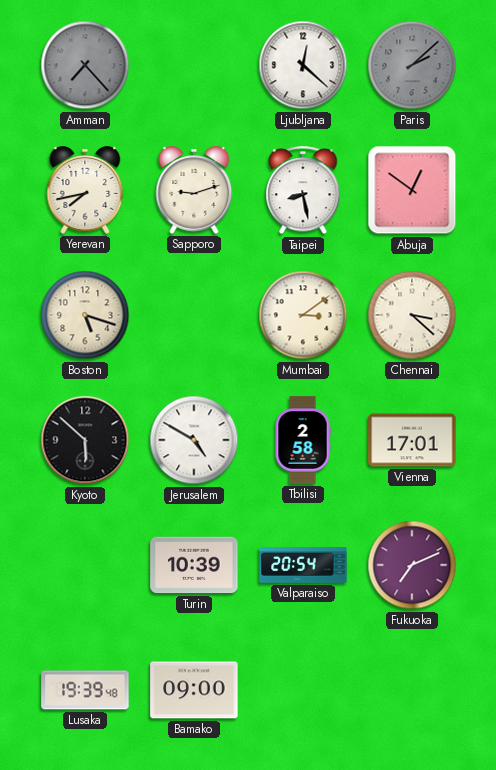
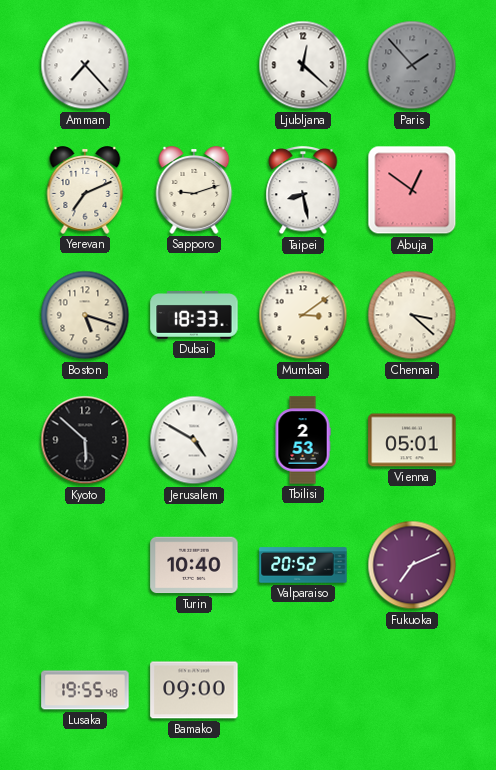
Amman dial: grey -> white (85, 65)
Paris: 2:08 -> 1:53 (412, 65)
Yerevan: 7:43 -> 7:11 (85, 190)
Dubai: none -> 18:33 (194, 316)
Tbilisi: 2:58 -> 2:53 (303, 440)
Vienna: 17:01 -> 05:01 (412, 440)
Turin: 10:39 -> 10:40 (194, 565)
Valparaiso: 20:54 -> 20:52 (303, 565)
Lusaka: 19:39 -> 19:55 (85, 690)
